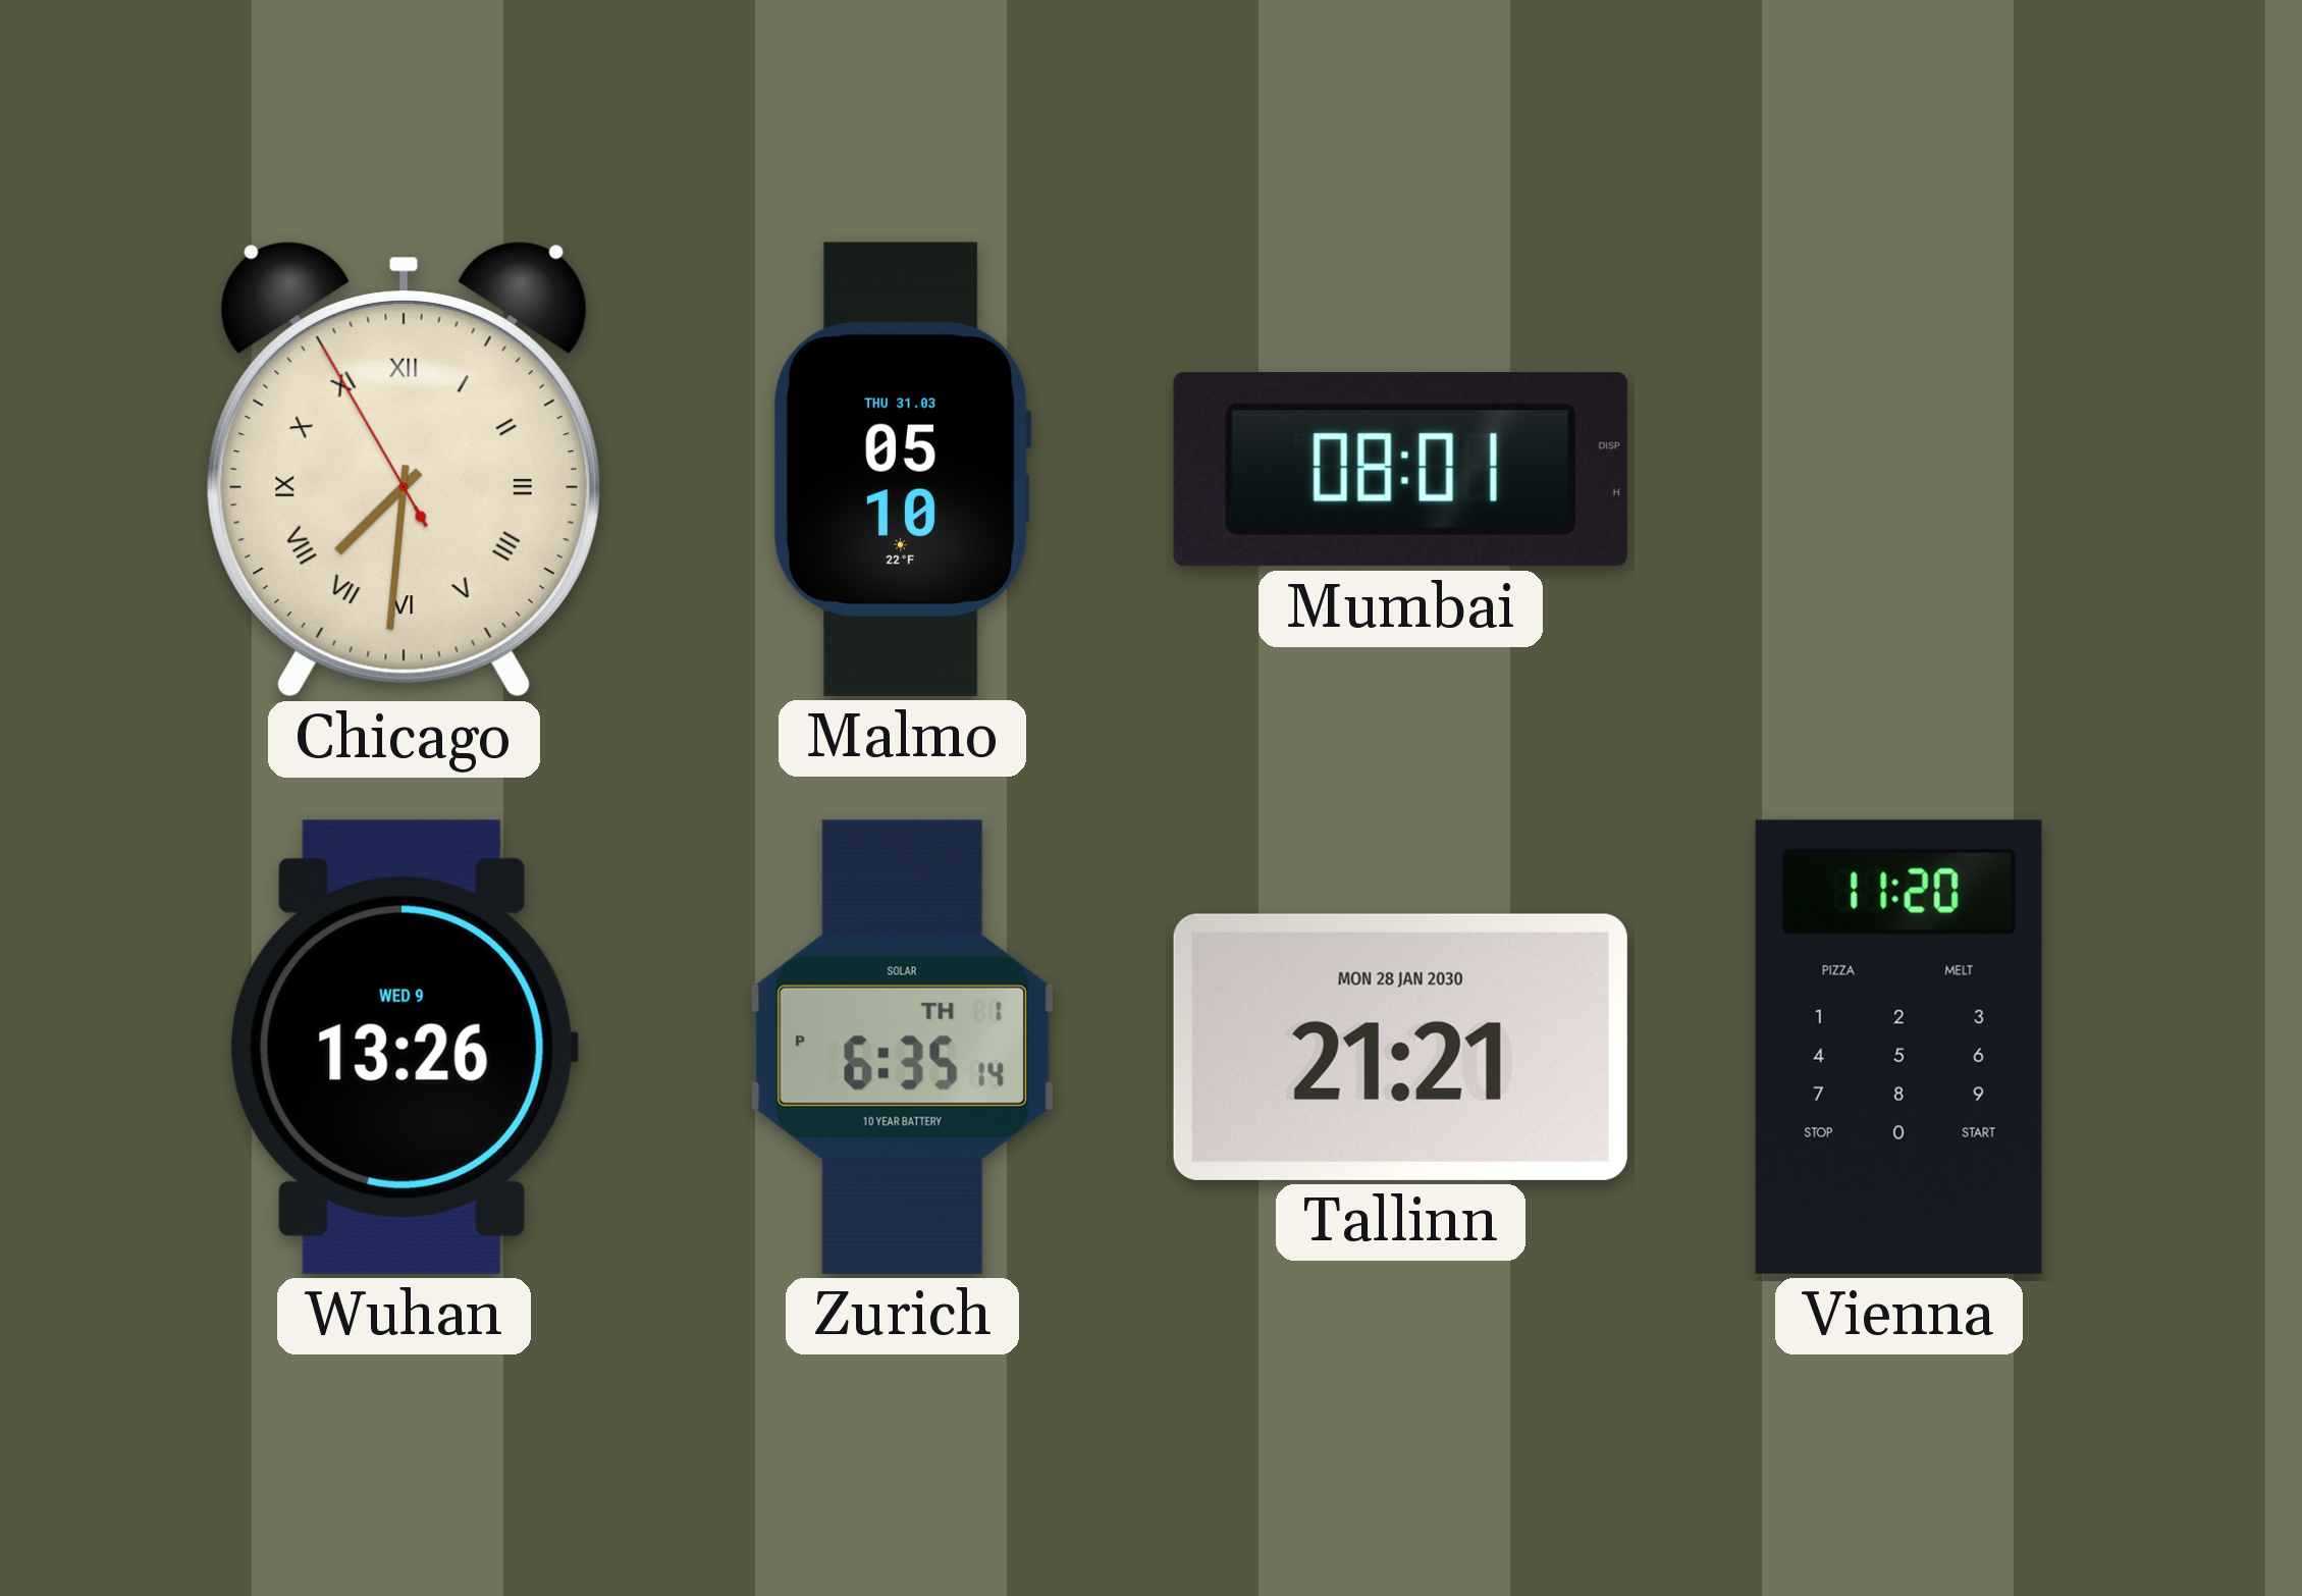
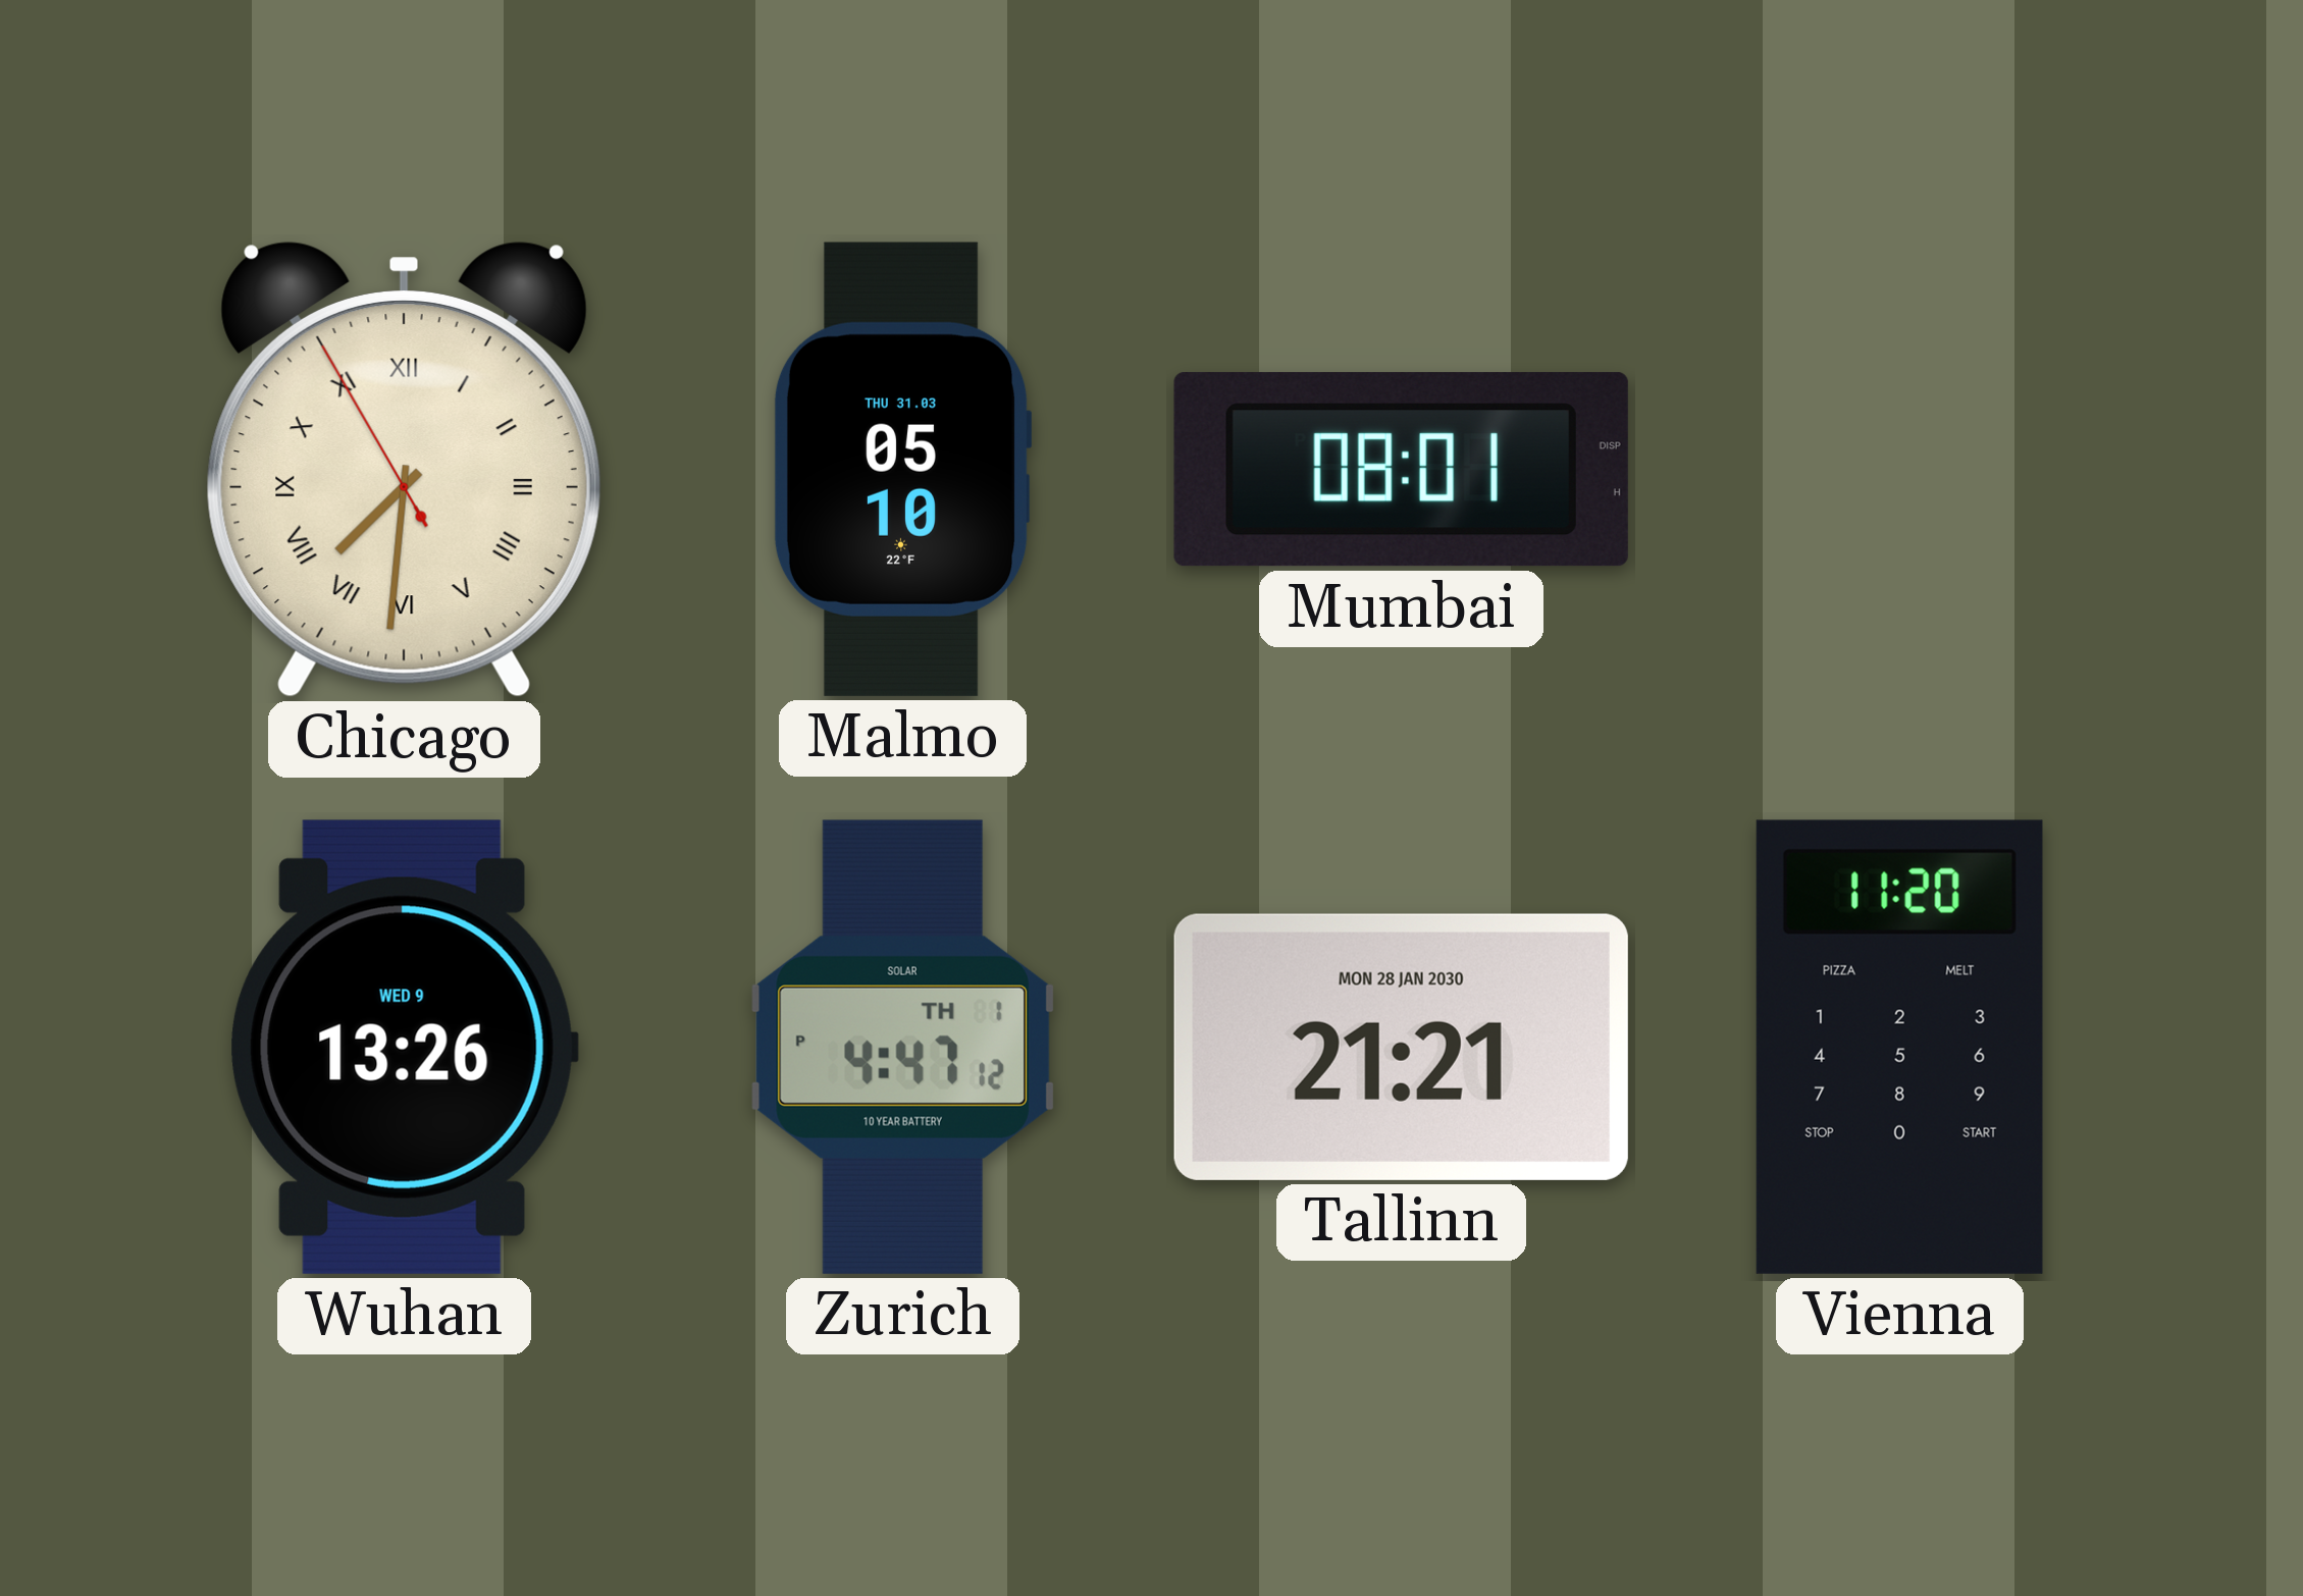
Zurich: 6:35 -> 4:47 (902, 1047)
